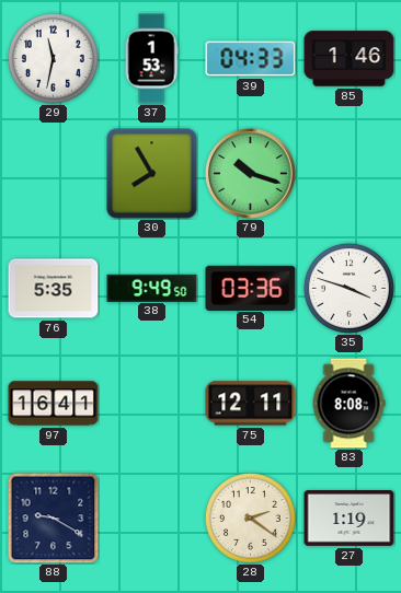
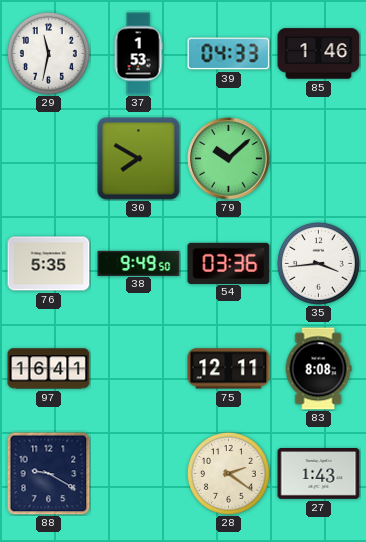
30: 7:55 -> 7:50 (139, 159)
79: 10:18 -> 10:08 (229, 159)
35: 3:48 -> 3:44 (318, 263)
27: 1:19 -> 1:43 (319, 474)
